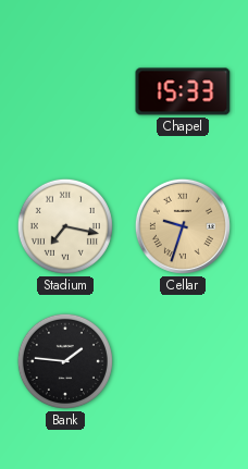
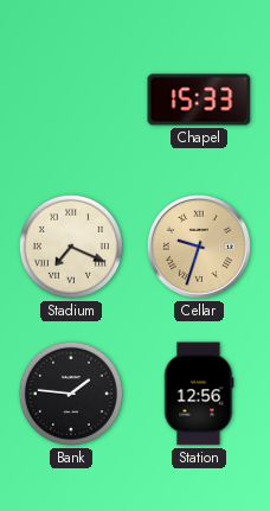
Stadium: 7:17 -> 7:19 (71, 247)
Station: none -> 12:56 (199, 394)
